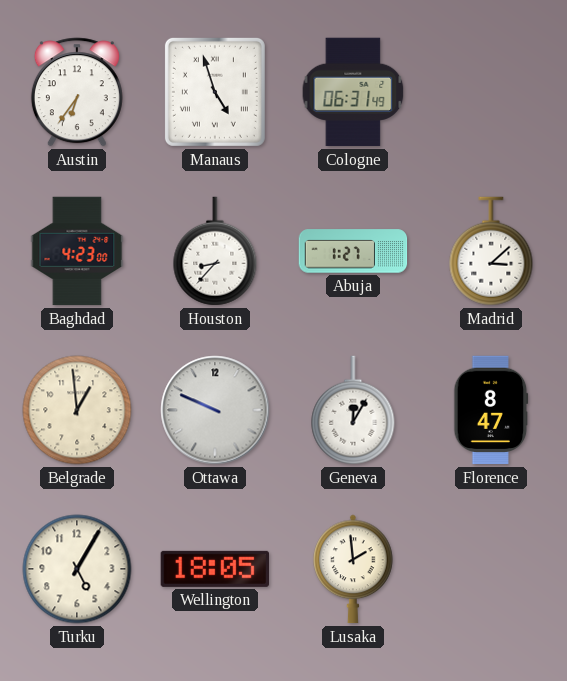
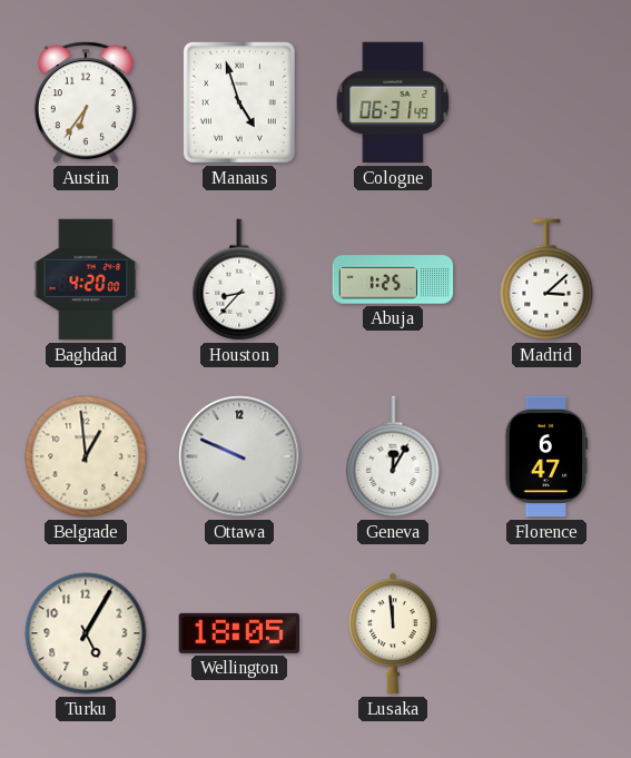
Baghdad: 4:23 -> 4:20 (86, 279)
Abuja: 1:27 -> 1:25 (393, 279)
Florence: 8:47 -> 6:47 (546, 456)
Lusaka: 1:59 -> 11:59 (393, 633)
